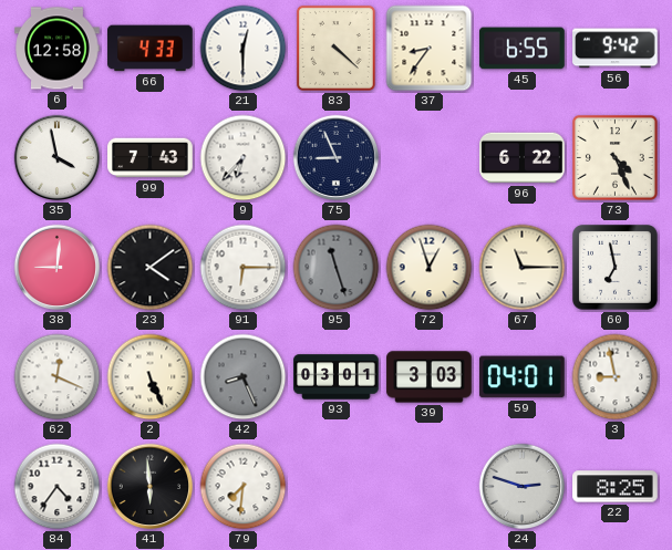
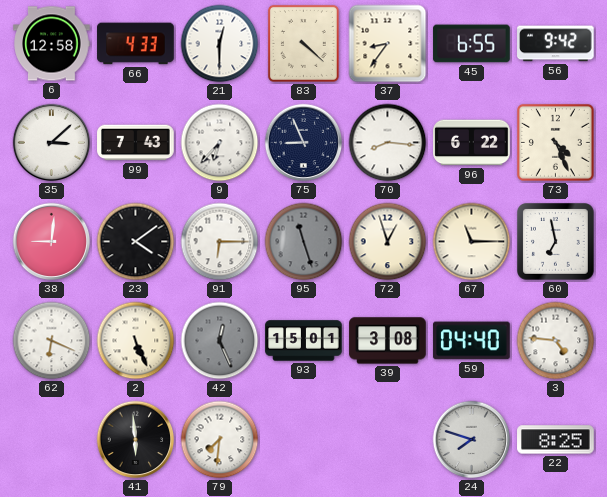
35: 3:58 -> 3:08 (52, 143)
70: none -> 8:16 (388, 143)
62: 12:19 -> 6:19 (52, 341)
42: 8:26 -> 12:26 (220, 341)
93: 03:01 -> 15:01 (304, 341)
39: 3:03 -> 3:08 (388, 341)
59: 04:01 -> 04:40 (472, 341)
3: 8:58 -> 4:46 (556, 341)
84: 4:36 -> none (58, 487)
24: 2:48 -> 7:48 (472, 440)
